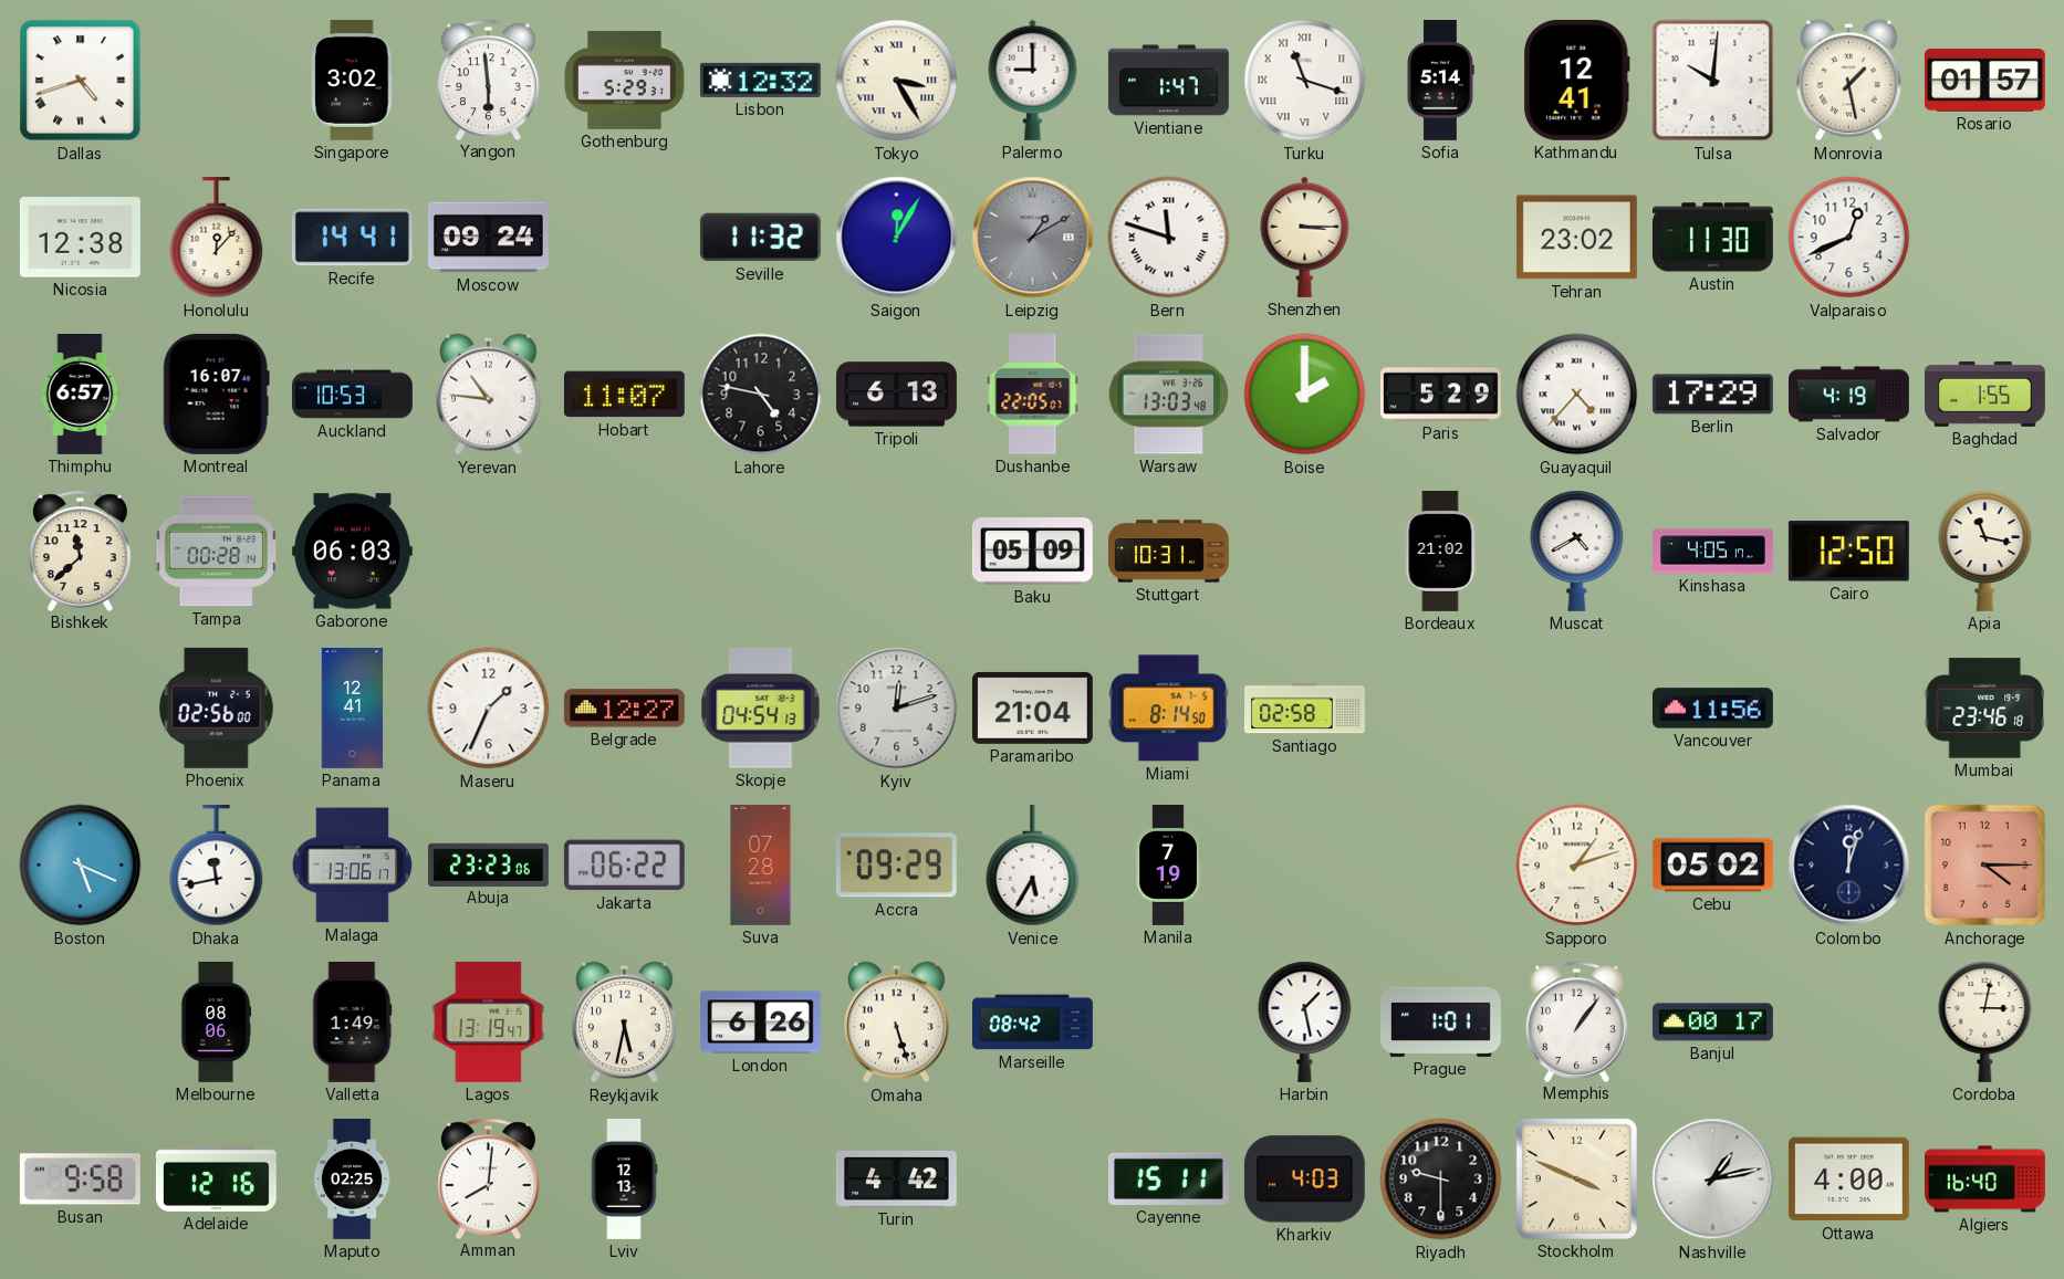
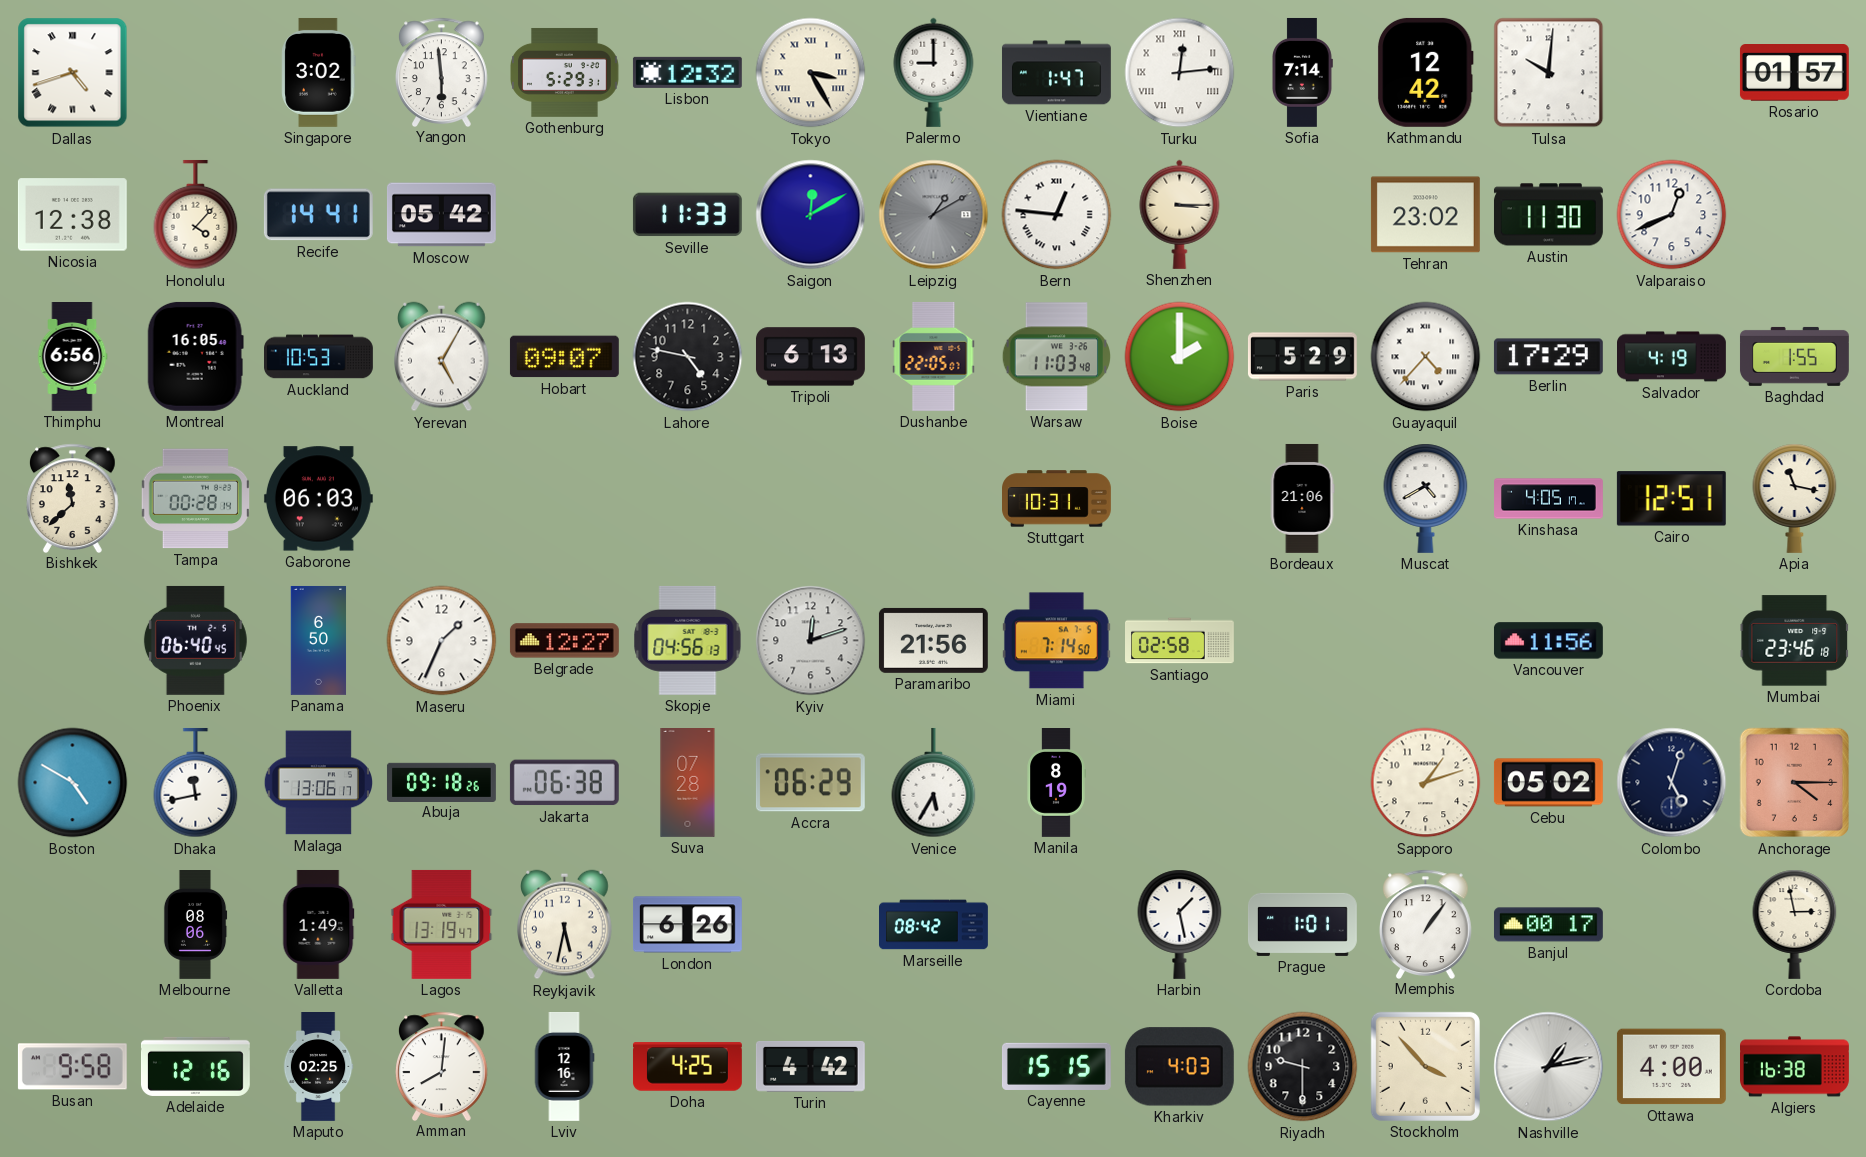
Turku: 11:18 -> 12:14 (1180, 73)
Sofia: 5:14 -> 7:14 (1303, 72)
Kathmandu: 12:41 -> 12:42 (1425, 72)
Monrovia: 1:28 -> none (1849, 81)
Honolulu: 12:07 -> 4:07 (196, 215)
Moscow: 09:24 -> 05:42 (441, 215)
Seville: 11:32 -> 11:33 (687, 215)
Saigon: 12:05 -> 12:10 (811, 215)
Bern: 11:48 -> 12:46 (1057, 215)
Thimphu: 6:57 -> 6:56 (72, 357)
Montreal: 16:07 -> 16:05 (195, 356)
Yerevan: 10:46 -> 5:05 (442, 357)
Hobart: 11:07 -> 09:07 (564, 357)
Warsaw: 13:03 -> 11:03 (1056, 357)
Baku: 05:09 -> none (1032, 552)
Bordeaux: 21:02 -> 21:06 (1302, 498)
Cairo: 12:50 -> 12:51 (1671, 499)
Phoenix: 02:56 -> 06:40 (195, 640)
Panama: 12:41 -> 6:50 (319, 641)
Skopje: 04:54 -> 04:56 (688, 640)
Paramaribo: 21:04 -> 21:56 (933, 640)
Miami: 8:14 -> 7:14 (1056, 641)
Boston: 5:19 -> 4:50 (73, 783)
Abuja: 23:23 -> 09:18 (441, 782)
Jakarta: 06:22 -> 06:38 (564, 783)
Accra: 09:29 -> 06:29 (810, 783)
Manila: 7:19 -> 8:19 (1056, 783)
Colombo: 12:03 -> 5:03 (1672, 783)
Omaha: 5:27 -> none (897, 1023)
Cordoba: 3:02 -> 2:58 (1795, 924)
Lviv: 12:13 -> 12:16 (564, 1067)
Doha: none -> 4:25 (687, 1067)
Cayenne: 15:11 -> 15:15 (1056, 1066)
Stockholm: 3:49 -> 3:53 (1425, 1066)
Algiers: 16:40 -> 16:38 (1795, 1067)
